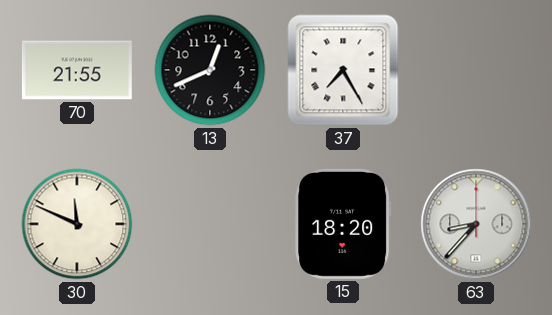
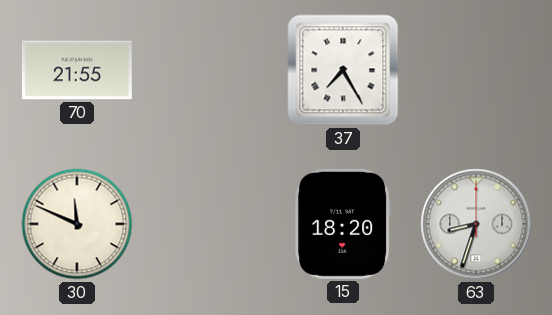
13: 12:41 -> none (210, 70)
63: 8:37 -> 8:33 (476, 224)
